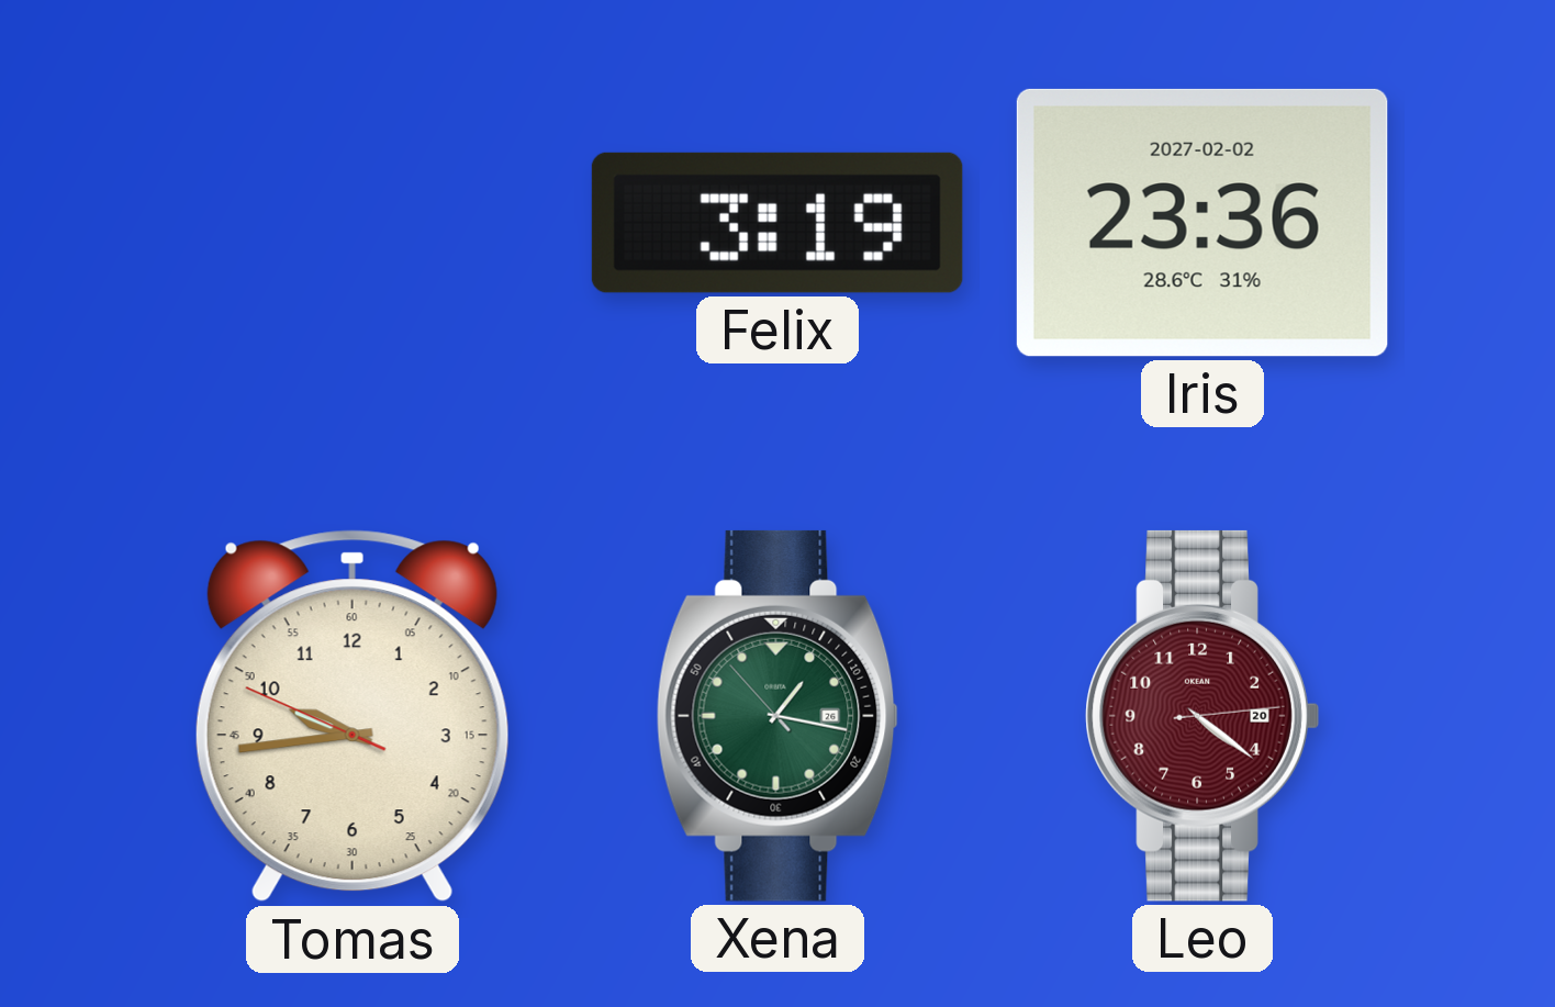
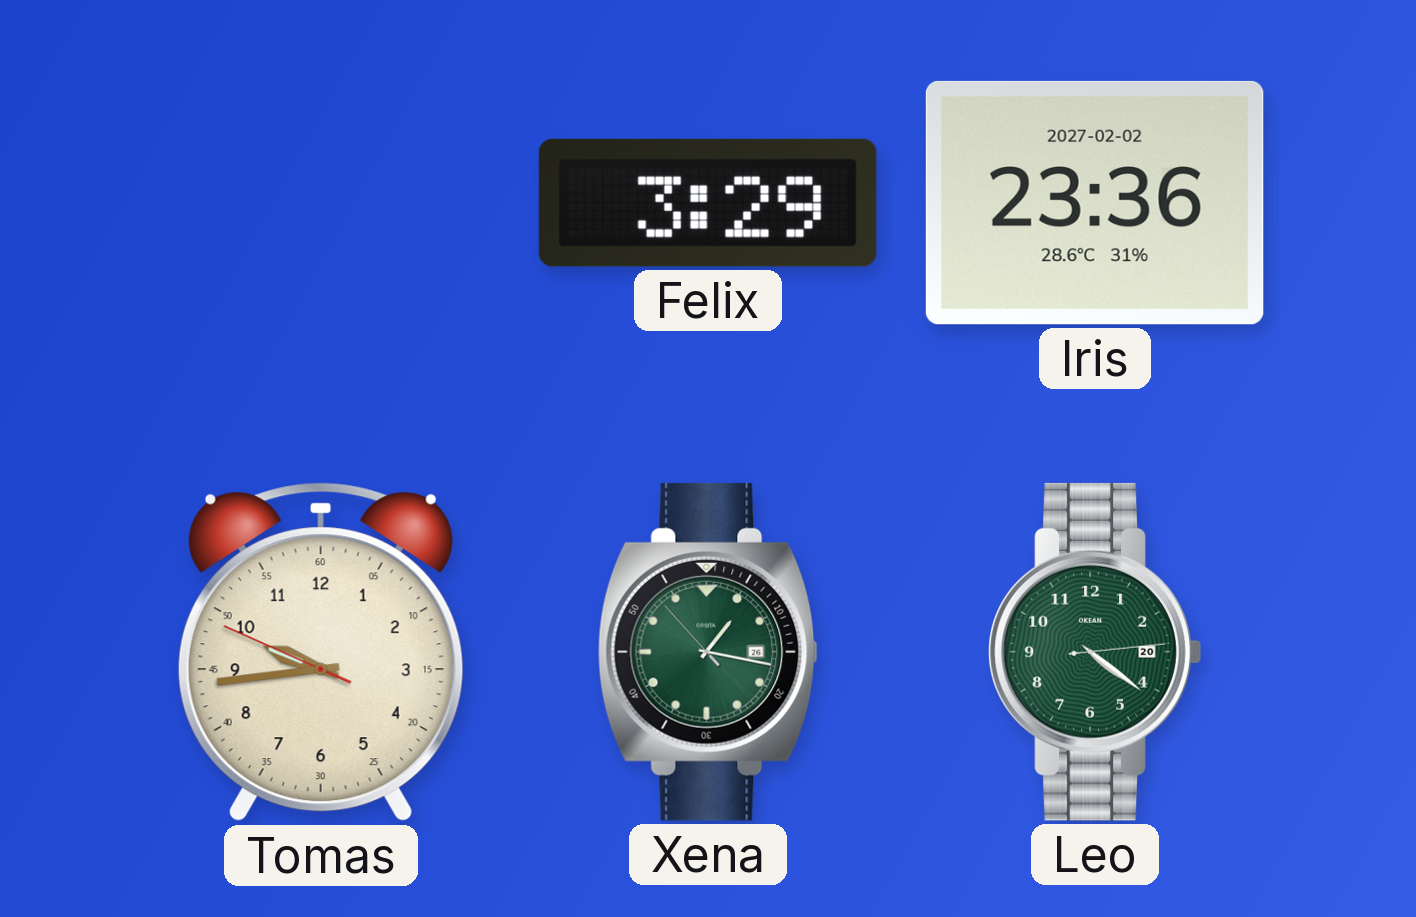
Felix: 3:19 -> 3:29 (708, 203)
Leo dial: burgundy -> green (1095, 652)
